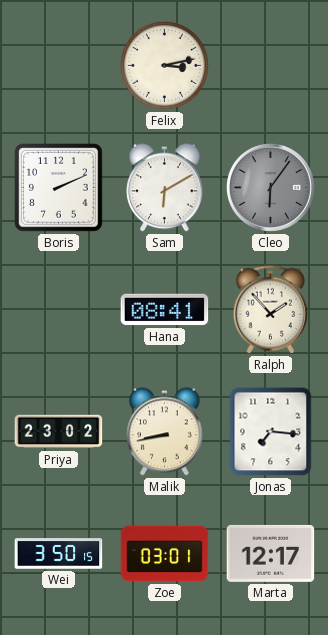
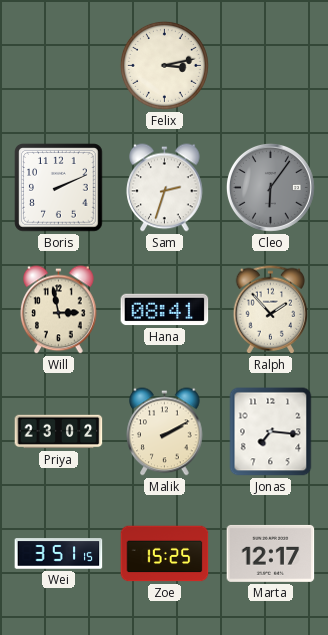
Sam: 6:10 -> 2:33 (165, 188)
Will: none -> 2:58 (59, 310)
Malik: 8:43 -> 2:10 (165, 432)
Wei: 3:50 -> 3:51 (59, 554)
Zoe: 03:01 -> 15:25 (165, 554)
